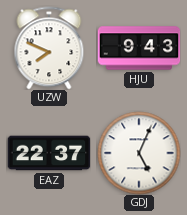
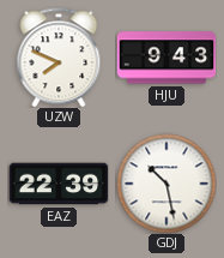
EAZ: 22:37 -> 22:39 (59, 184)
GDJ: 5:04 -> 10:28 (167, 184)
